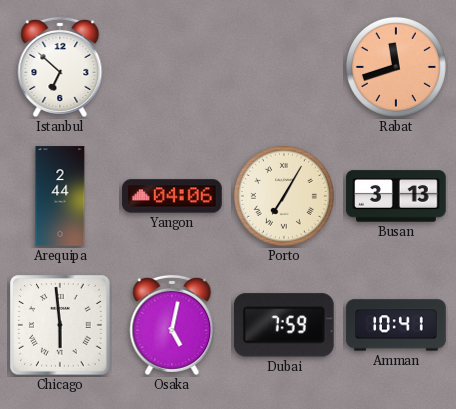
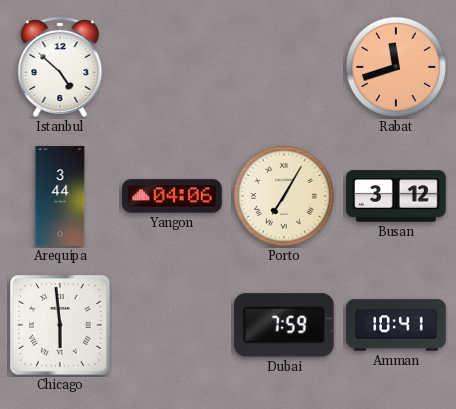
Istanbul: 6:52 -> 4:52 (60, 67)
Arequipa: 2:44 -> 3:44 (60, 196)
Busan: 3:13 -> 3:12 (396, 196)
Osaka: 5:02 -> none (172, 325)
